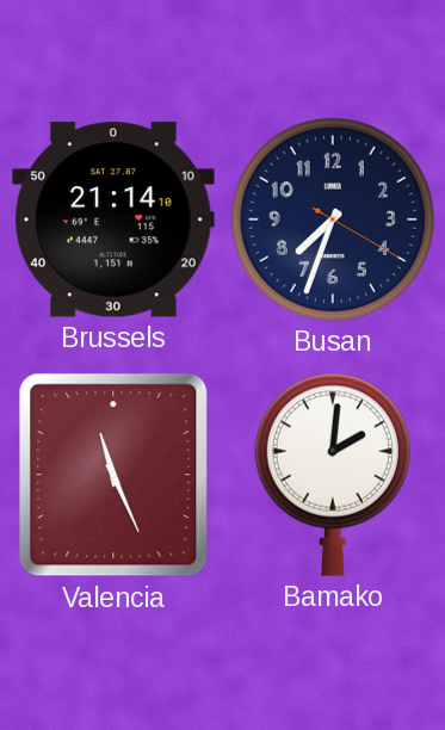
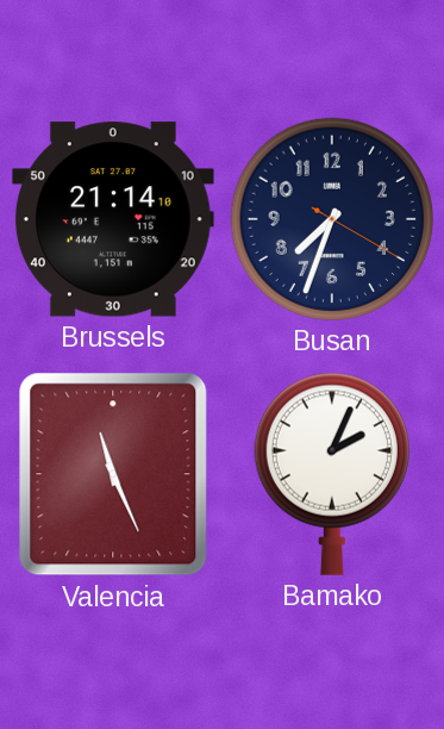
Bamako: 2:01 -> 2:04 (332, 474)
